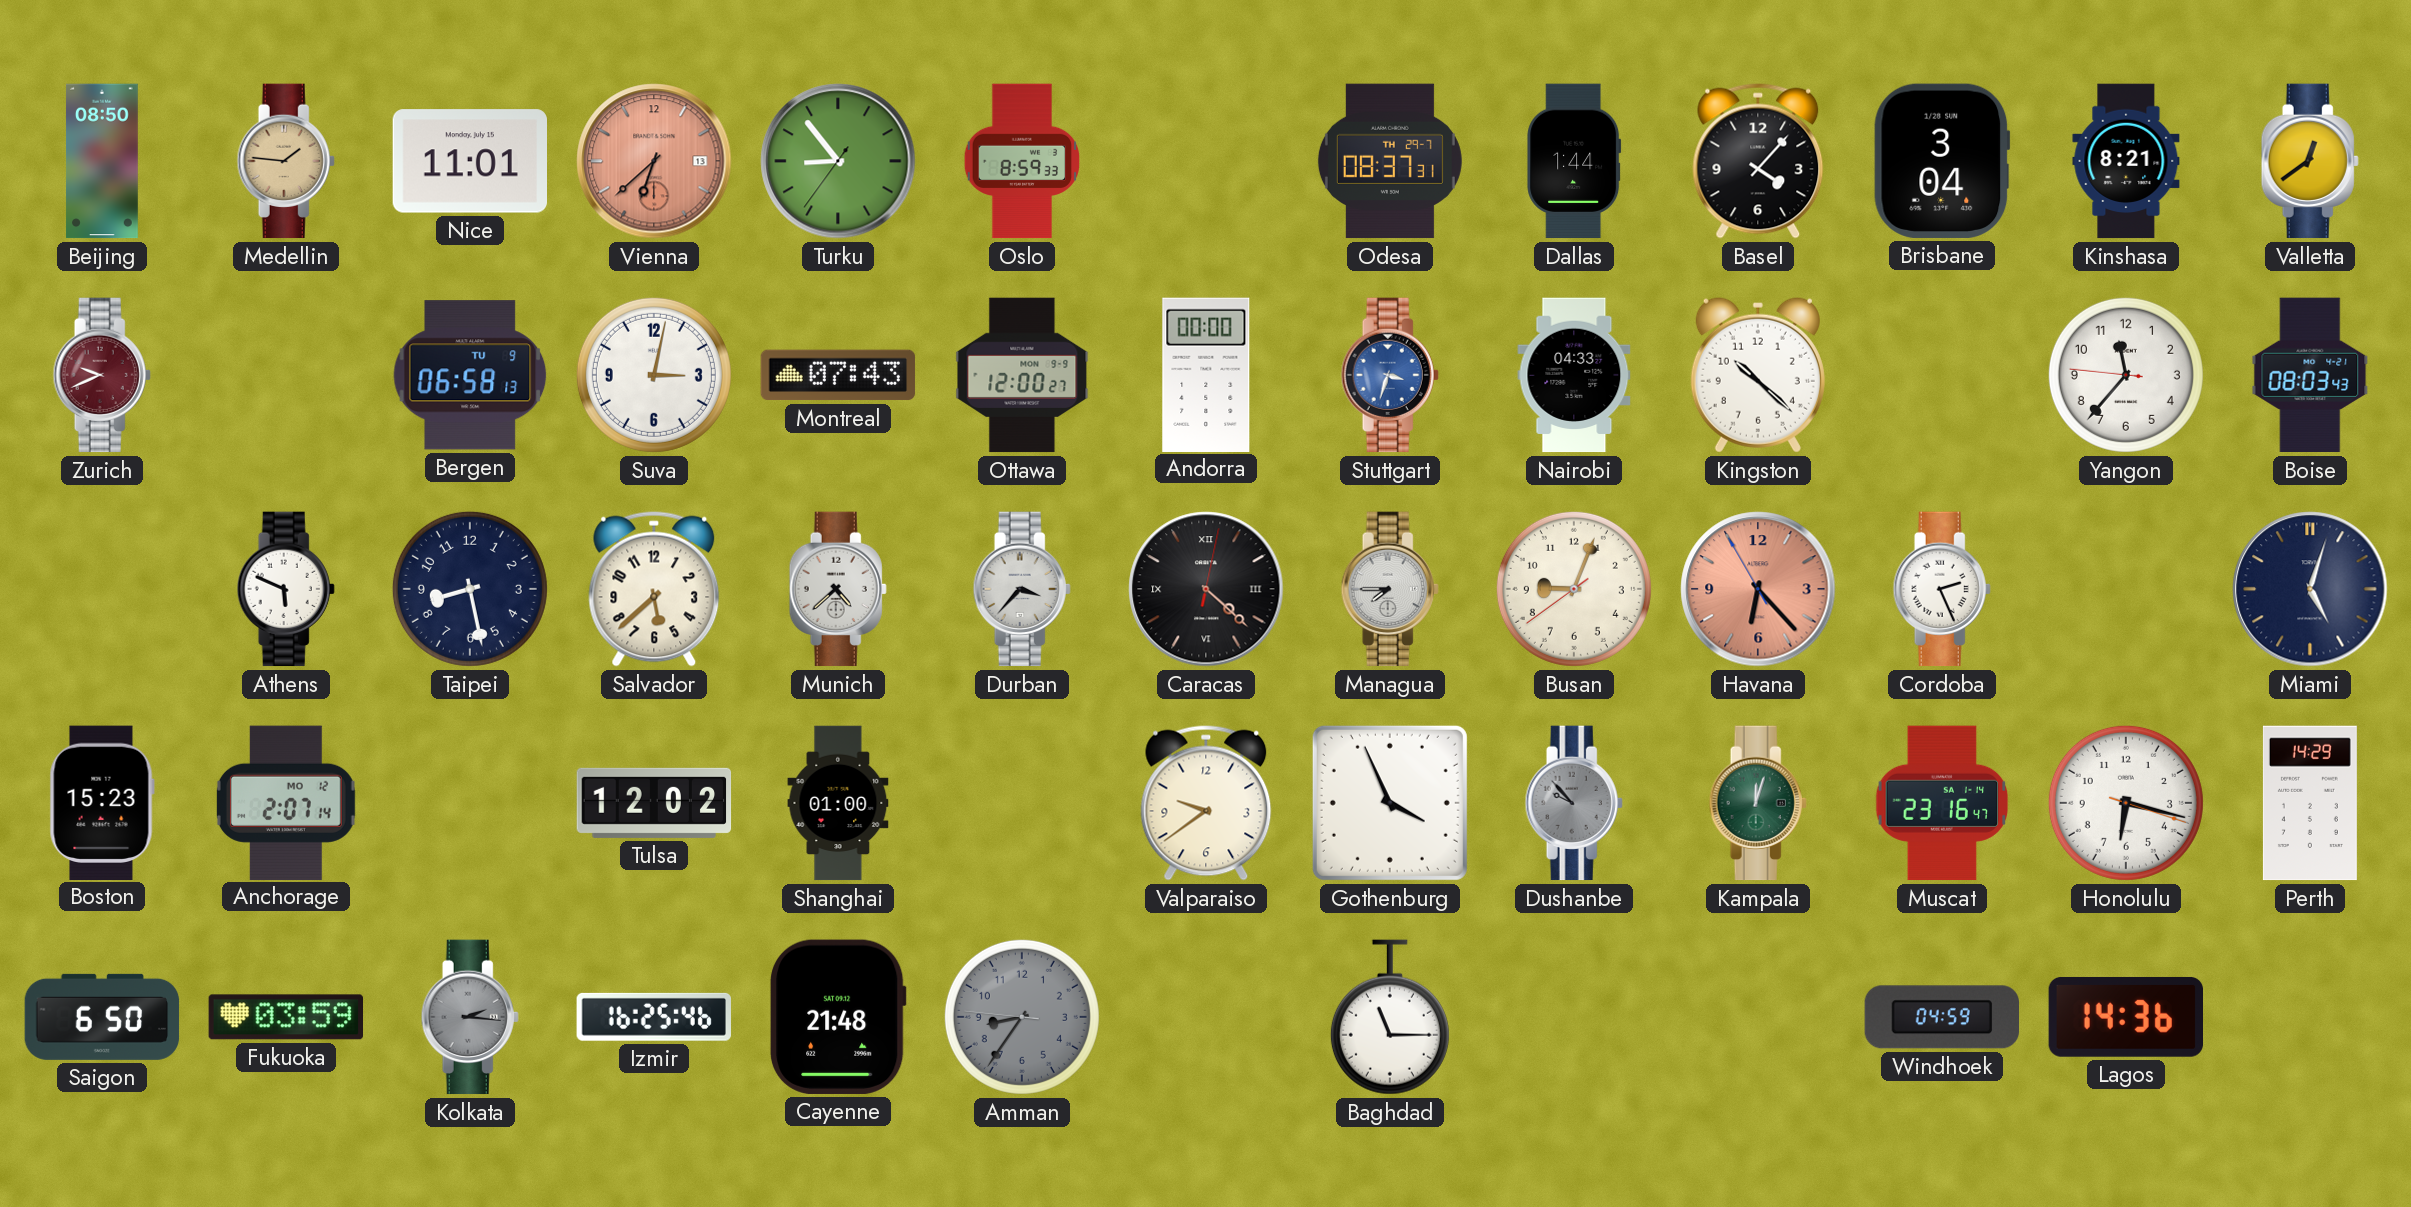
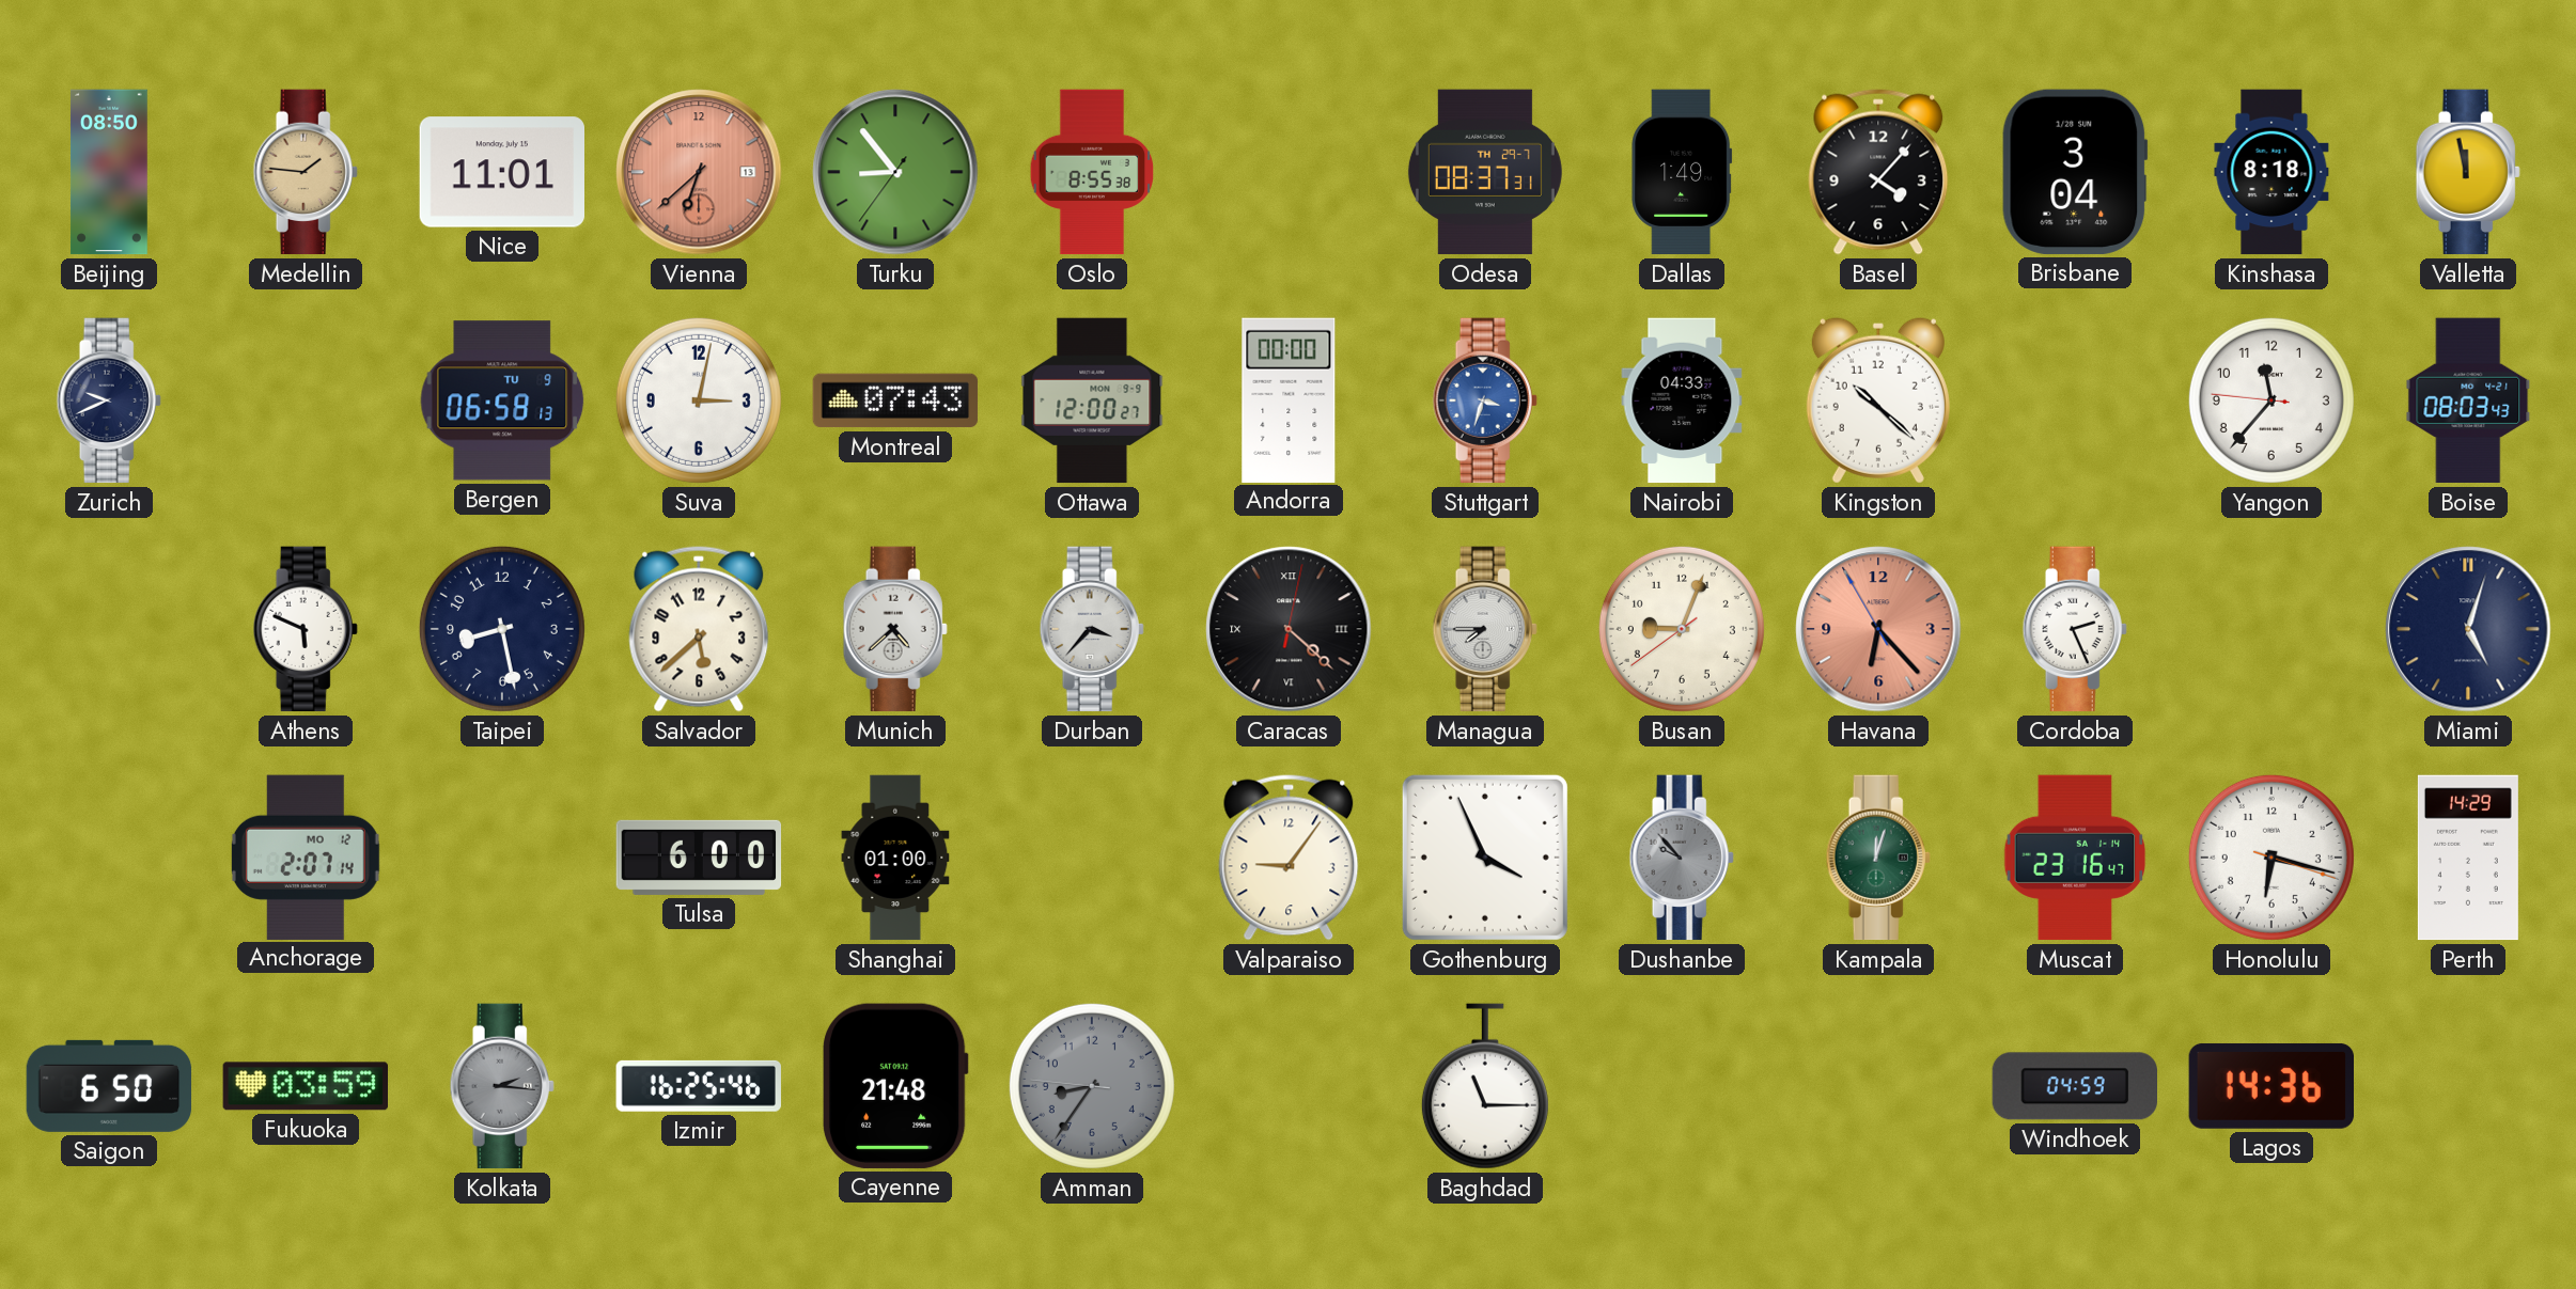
Oslo: 8:59 -> 8:55 (1092, 172)
Dallas: 1:44 -> 1:49 (1682, 172)
Kinshasa: 8:21 -> 8:18 (2271, 172)
Valletta: 12:39 -> 11:58 (2468, 172)
Zurich dial: burgundy -> navy (109, 400)
Boston: 15:23 -> none (102, 802)
Tulsa: 12:02 -> 6:00 (699, 858)
Valparaiso: 9:39 -> 9:06 (1289, 858)
